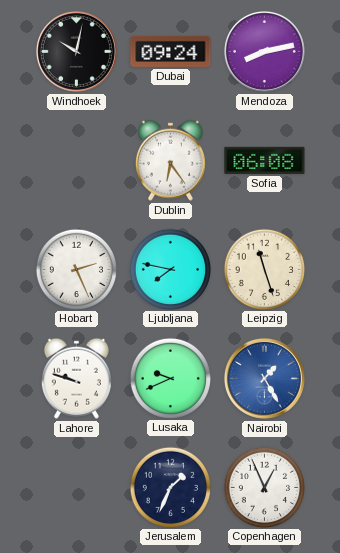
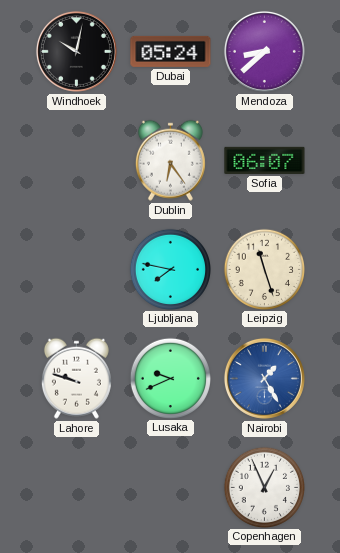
Dubai: 09:24 -> 05:24 (171, 51)
Mendoza: 8:13 -> 8:38 (264, 51)
Sofia: 06:08 -> 06:07 (265, 160)
Hobart: 2:26 -> none (76, 269)
Jerusalem: 1:34 -> none (170, 487)
